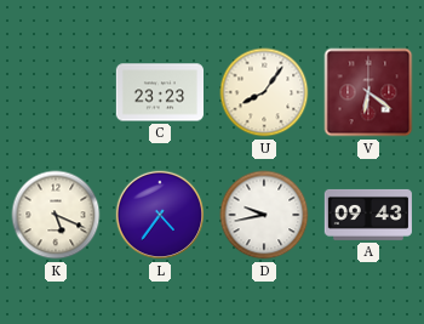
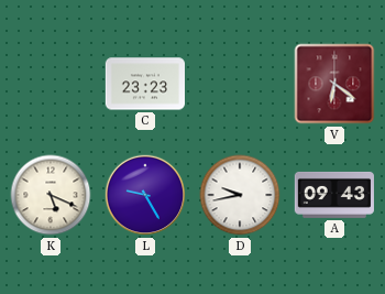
U: 8:06 -> none (264, 92)
L: 4:36 -> 9:25 (145, 195)
